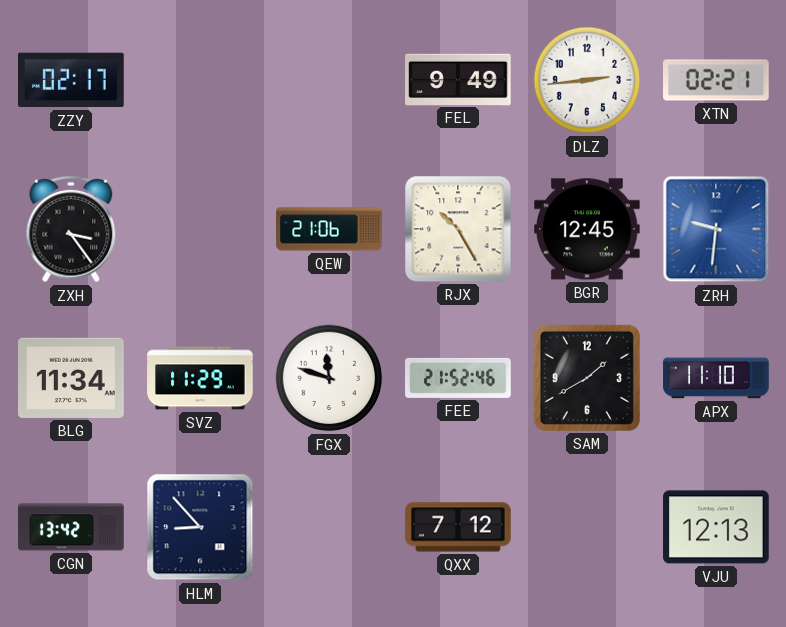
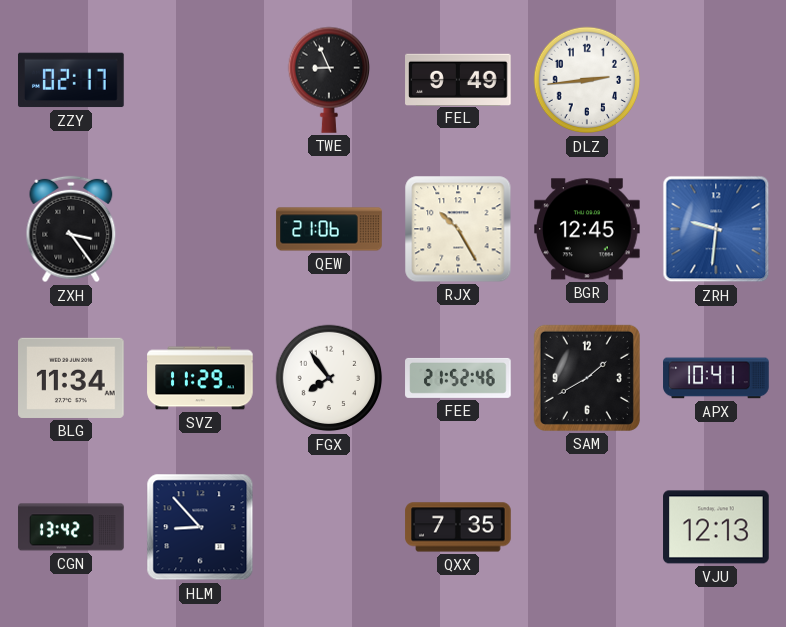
TWE: none -> 8:56 (328, 80)
XTN: 02:21 -> none (716, 80)
FGX: 11:48 -> 7:54 (329, 378)
APX: 11:10 -> 10:41 (716, 378)
QXX: 7:12 -> 7:35 (458, 527)
